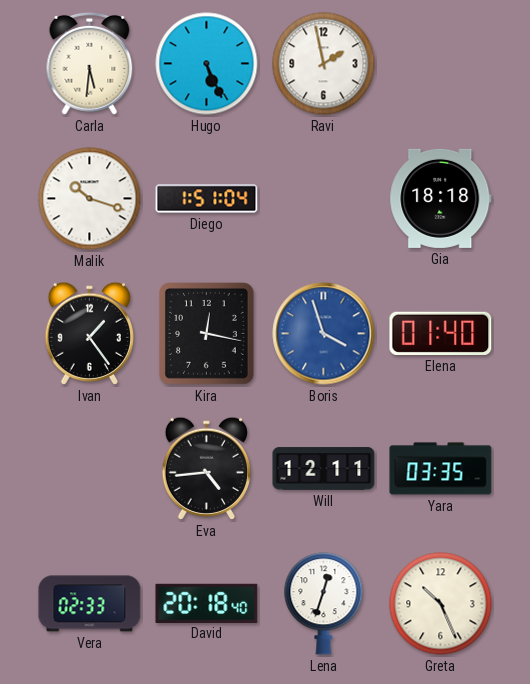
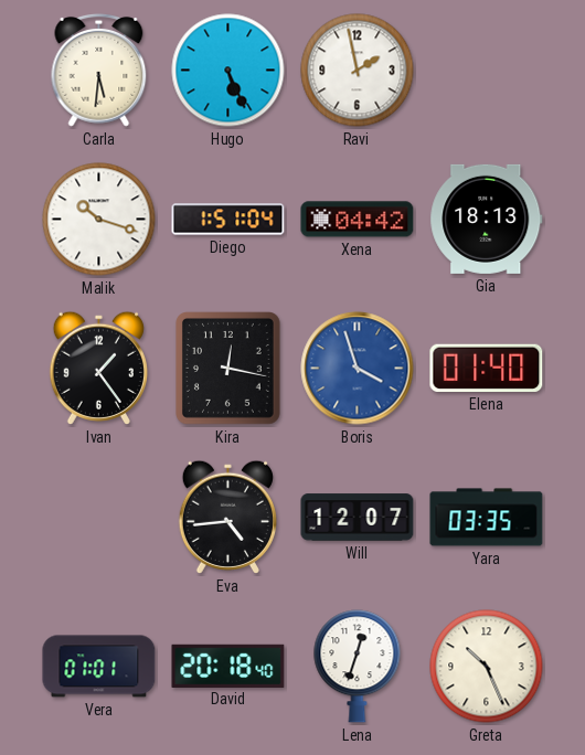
Xena: none -> 04:42 (358, 220)
Gia: 18:18 -> 18:13 (487, 219)
Will: 12:11 -> 12:07 (358, 518)
Vera: 02:33 -> 01:01 (99, 667)
